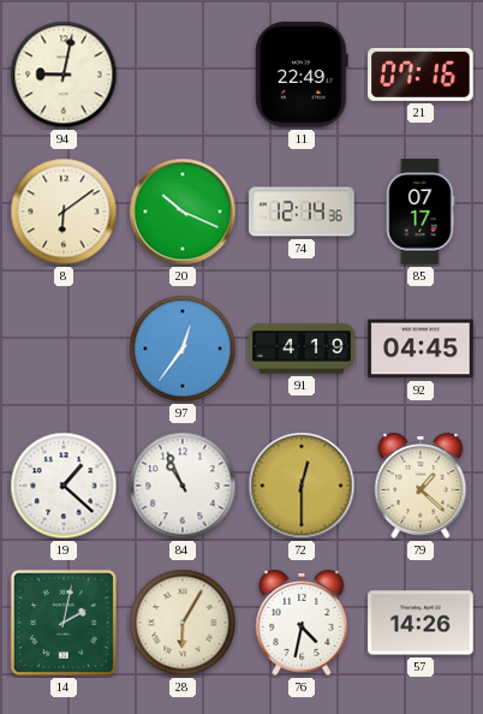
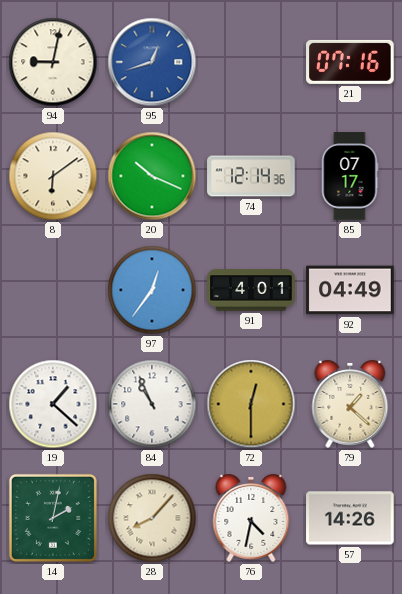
95: none -> 12:42 (152, 62)
11: 22:49 -> none (302, 75)
91: 4:19 -> 4:01 (251, 290)
92: 04:45 -> 04:49 (350, 290)
28: 6:05 -> 8:07 (152, 518)
